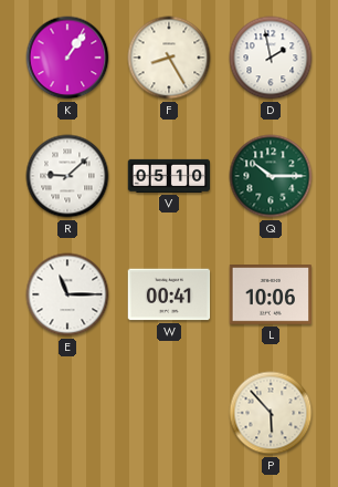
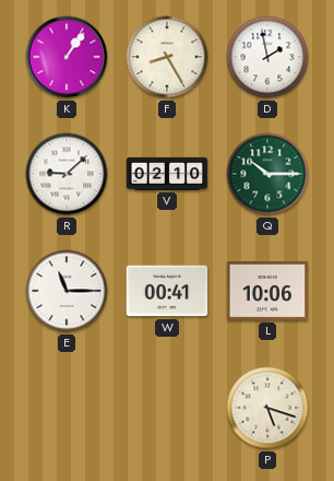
V: 05:10 -> 02:10 (167, 174)
P: 5:53 -> 5:18 (267, 408)
